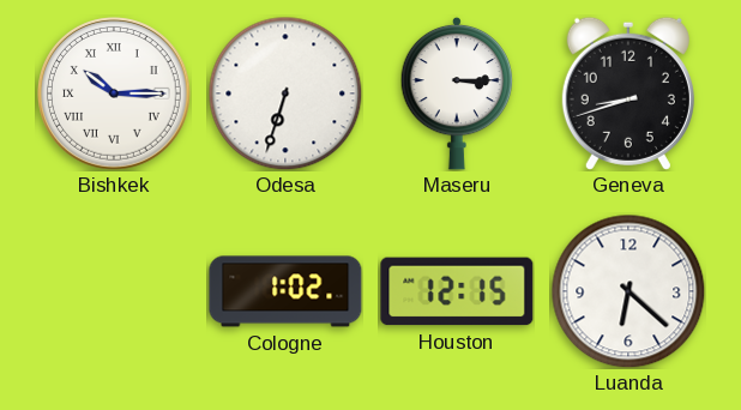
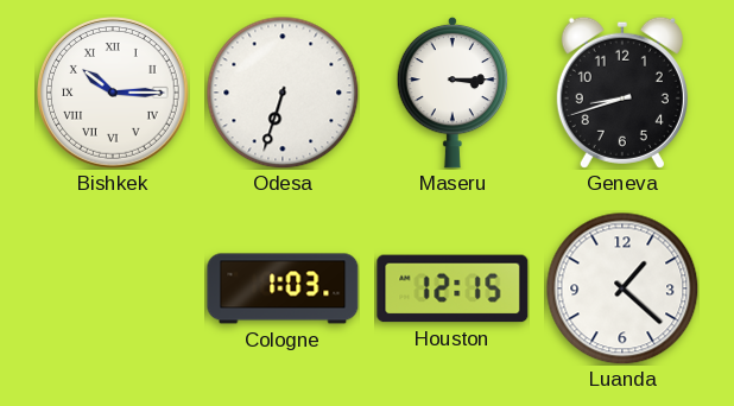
Cologne: 1:02 -> 1:03 (283, 288)
Luanda: 6:22 -> 1:22 (622, 288)
